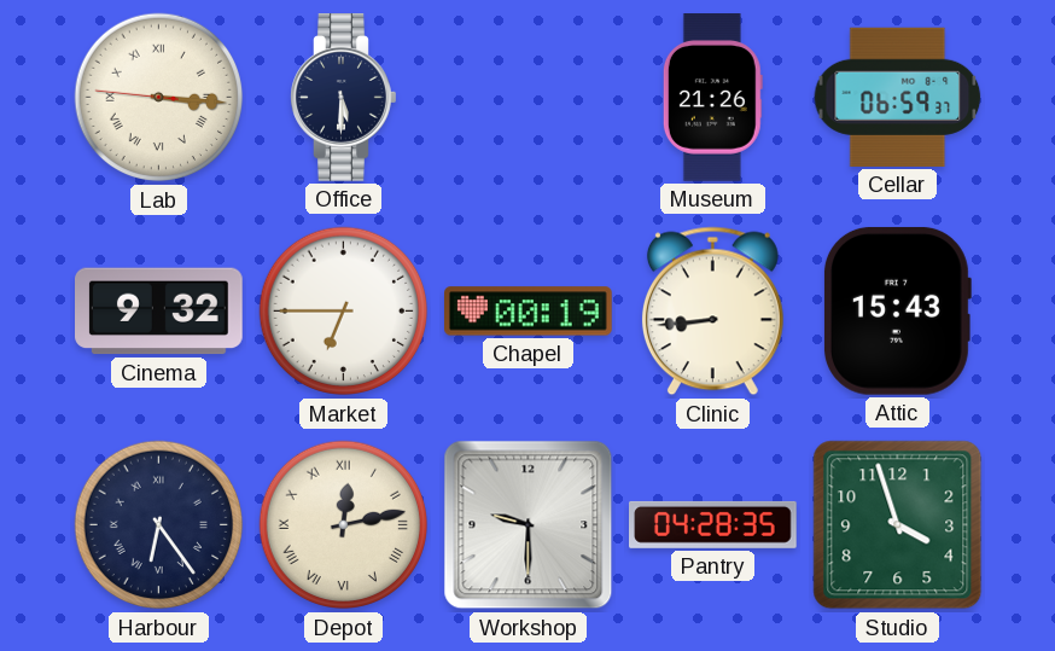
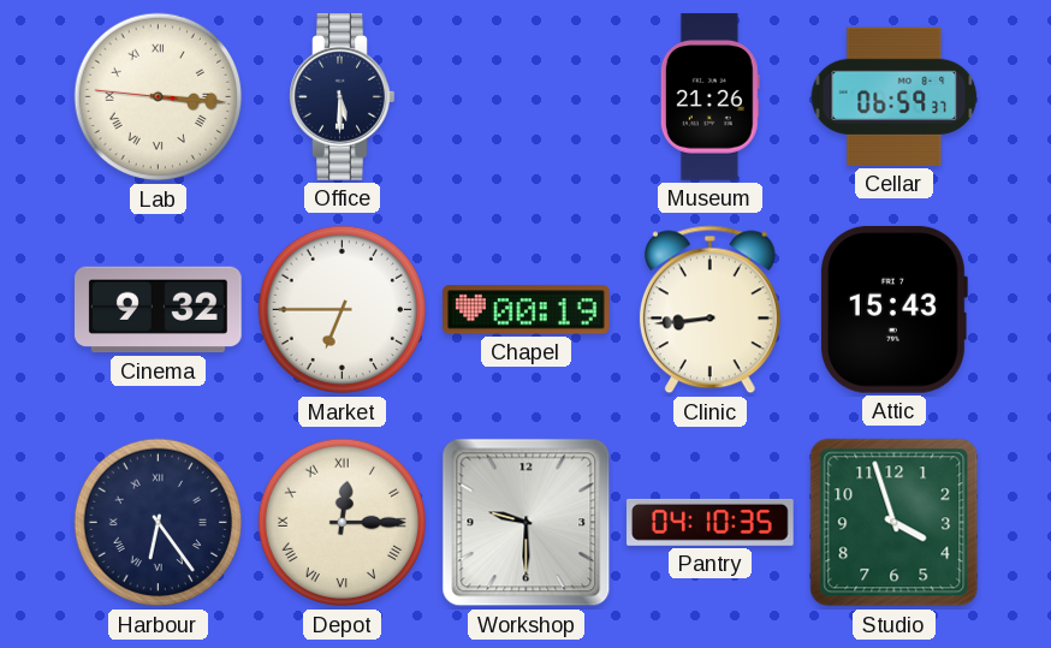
Depot: 12:13 -> 12:15 (343, 523)
Pantry: 04:28 -> 04:10 (711, 522)
